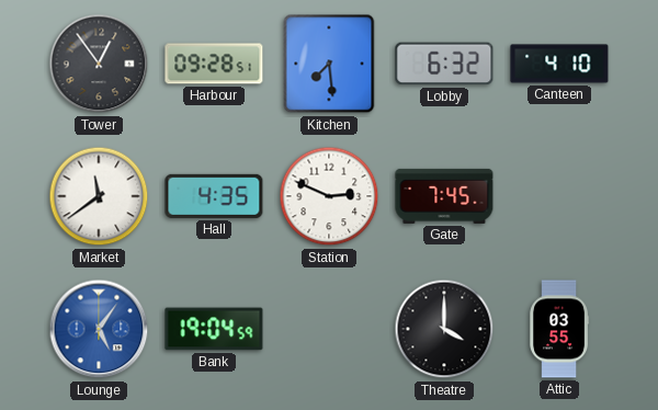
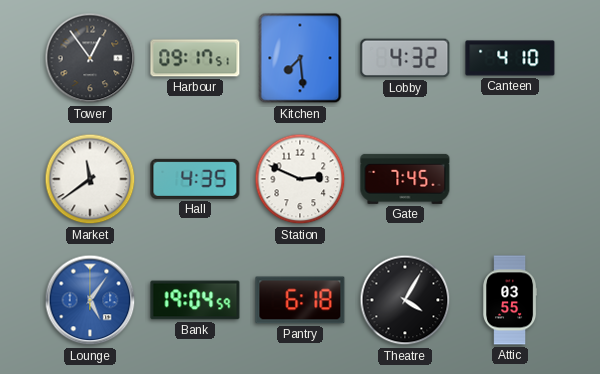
Harbour: 09:28 -> 09:17 (195, 58)
Lobby: 6:32 -> 4:32 (405, 58)
Pantry: none -> 6:18 (300, 300)
Theatre: 4:00 -> 4:05 (405, 300)
